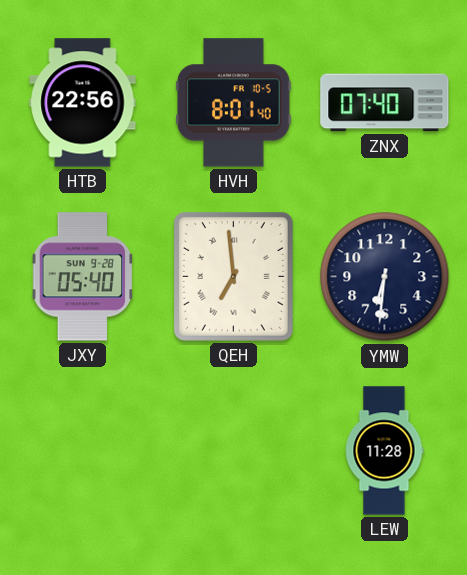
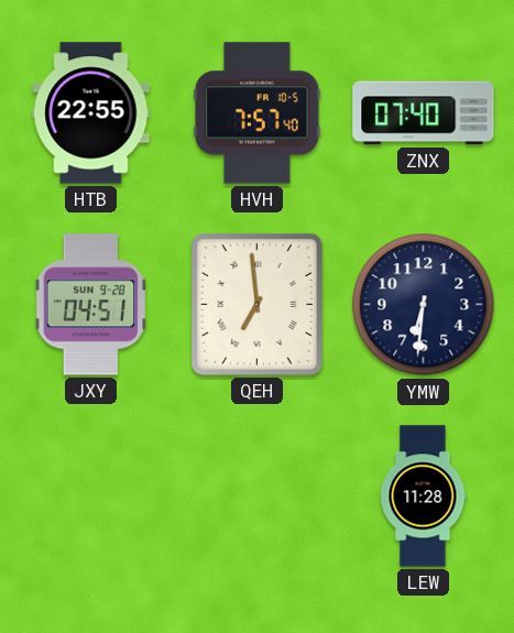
HTB: 22:56 -> 22:55 (91, 113)
HVH: 8:01 -> 7:57 (258, 113)
JXY: 05:40 -> 04:51 (91, 305)
